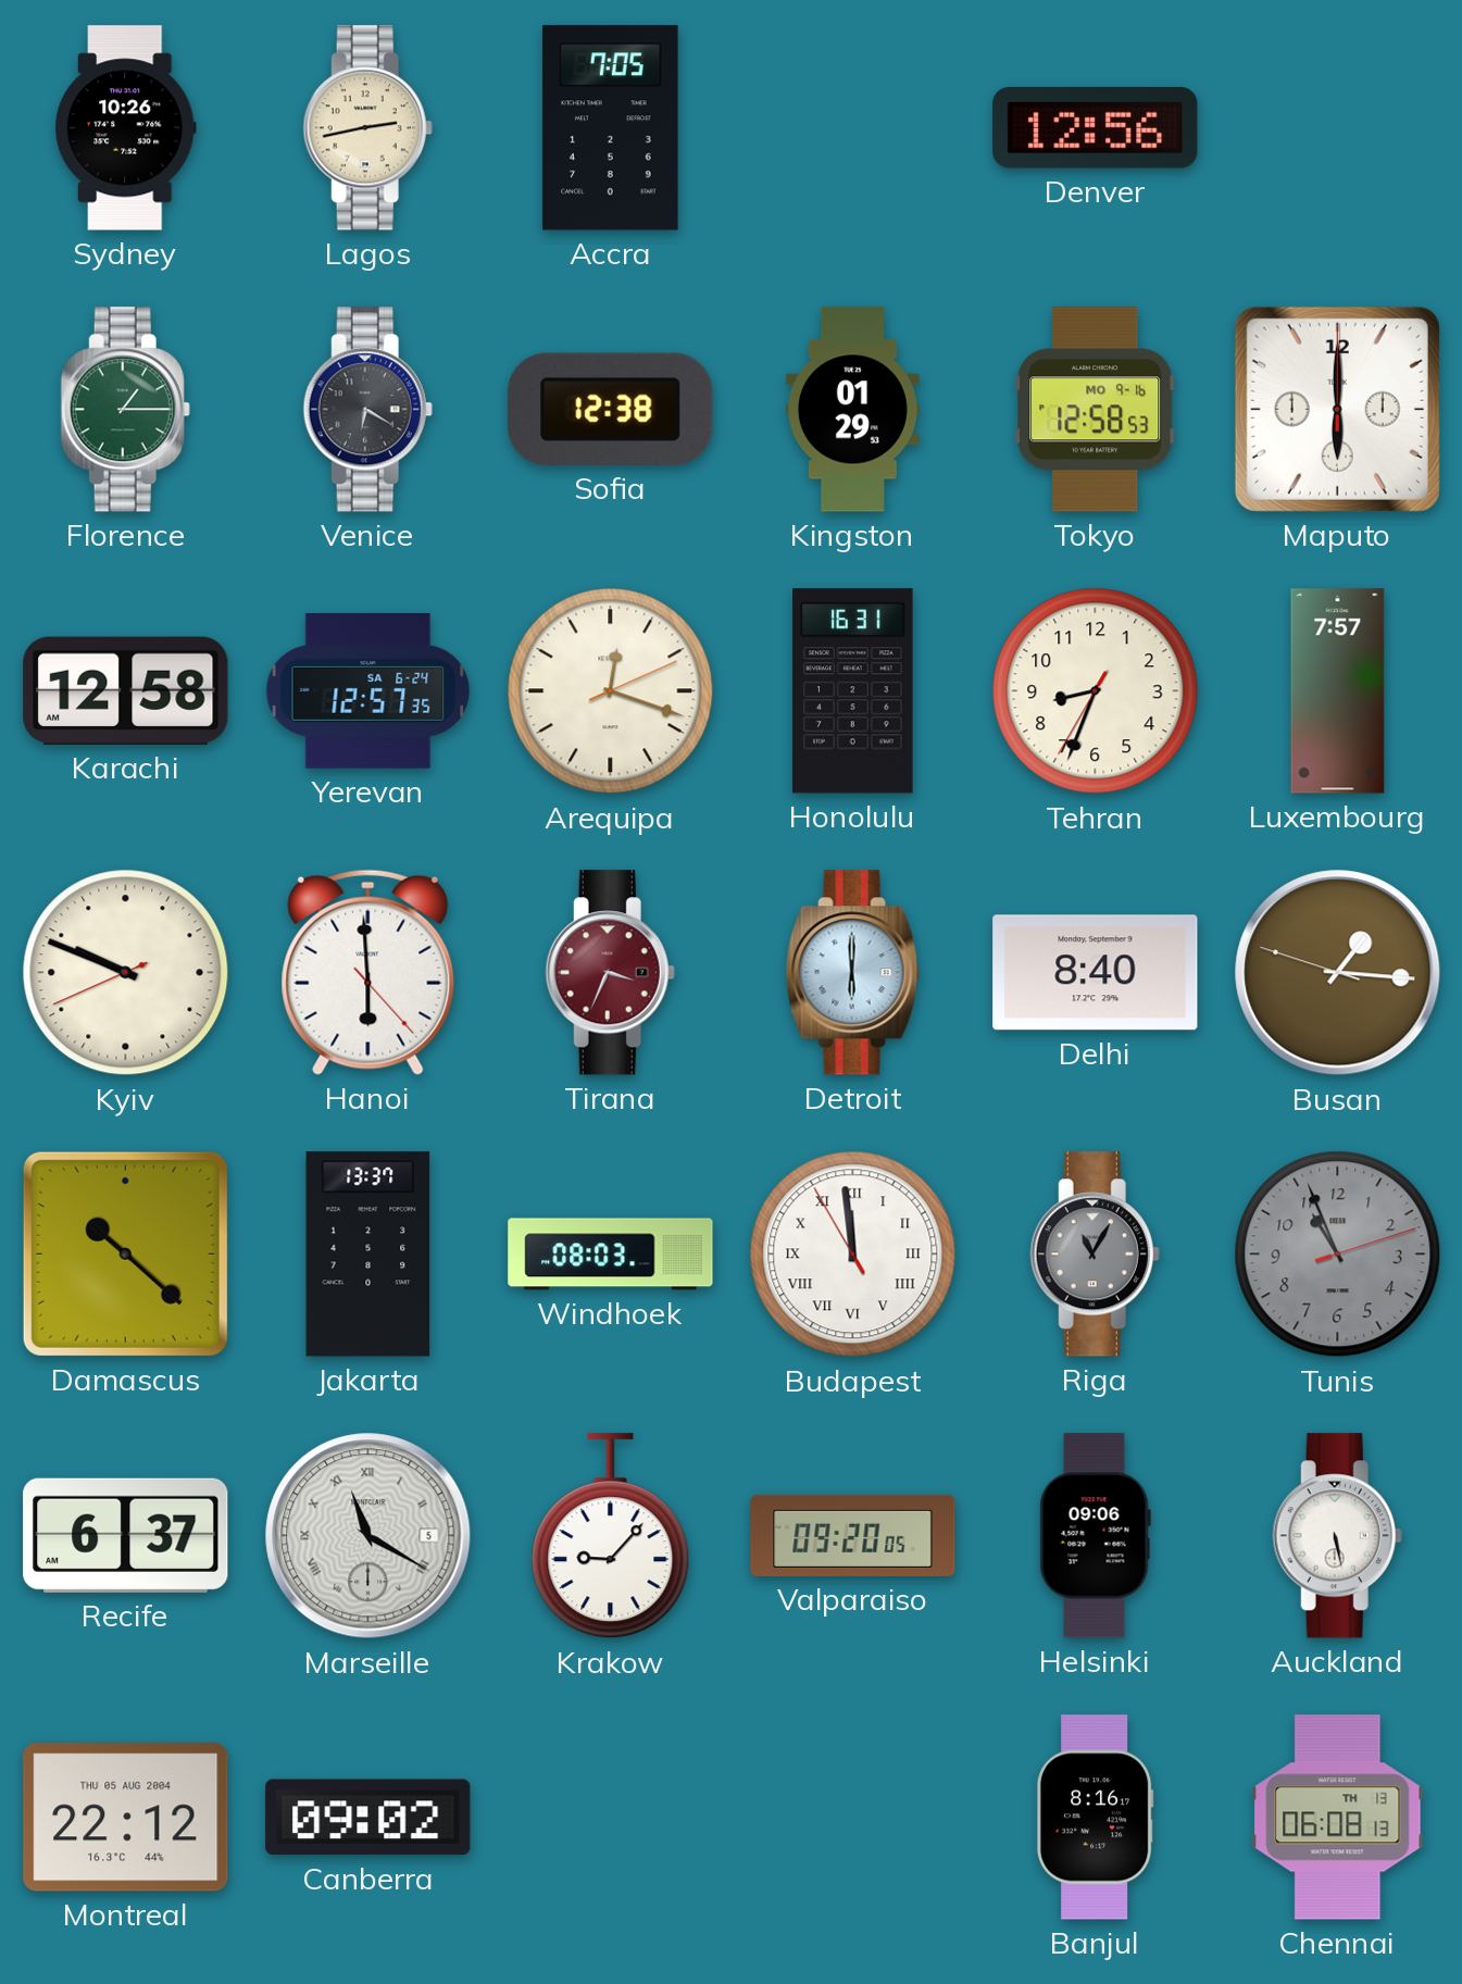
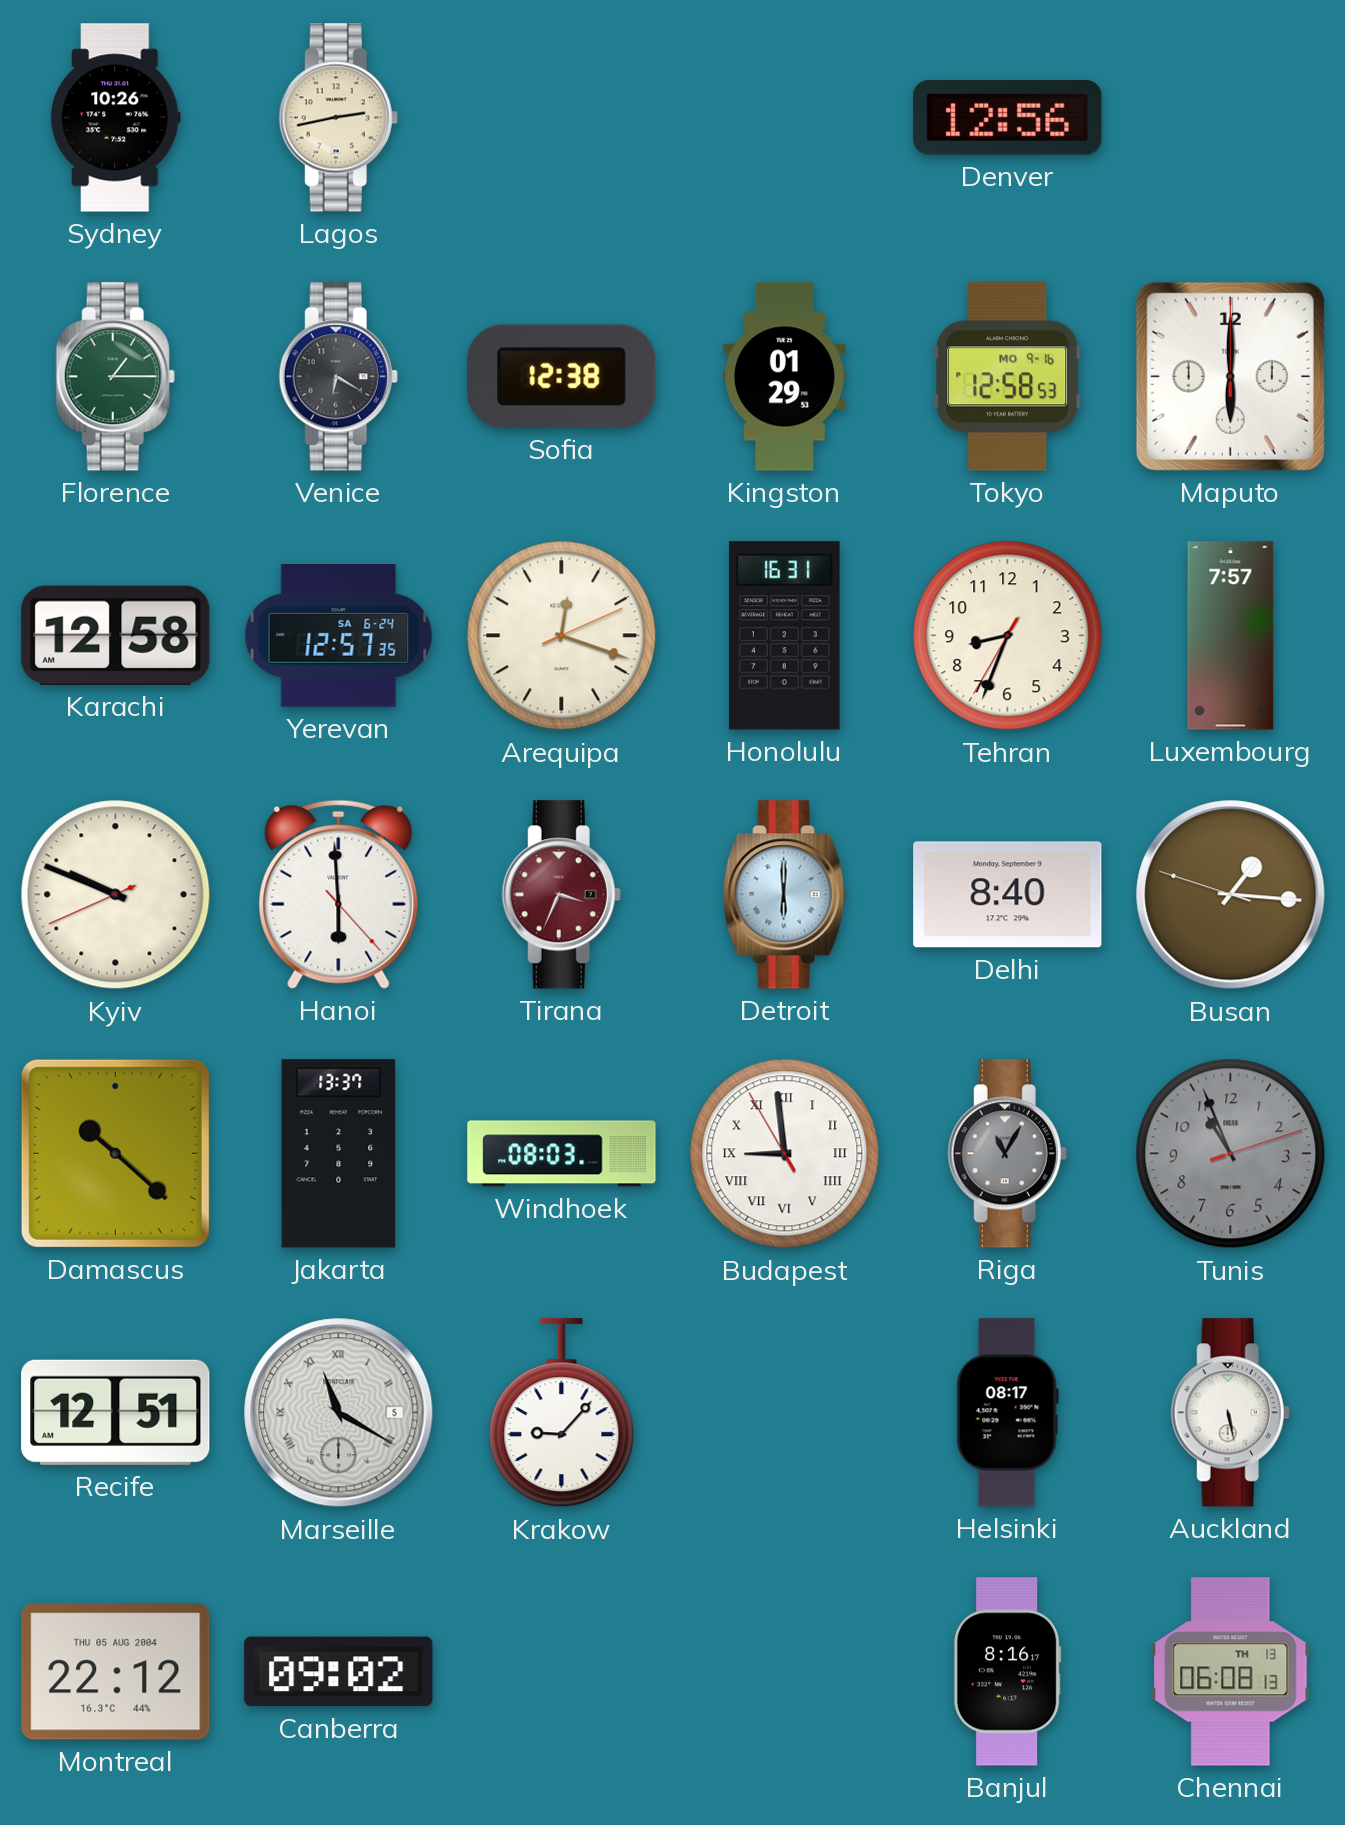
Accra: 7:05 -> none (611, 128)
Budapest: 11:58 -> 8:58 (785, 1154)
Recife: 6:37 -> 12:51 (116, 1412)
Valparaiso: 09:20 -> none (853, 1535)
Helsinki: 09:06 -> 08:17 (1007, 1413)
